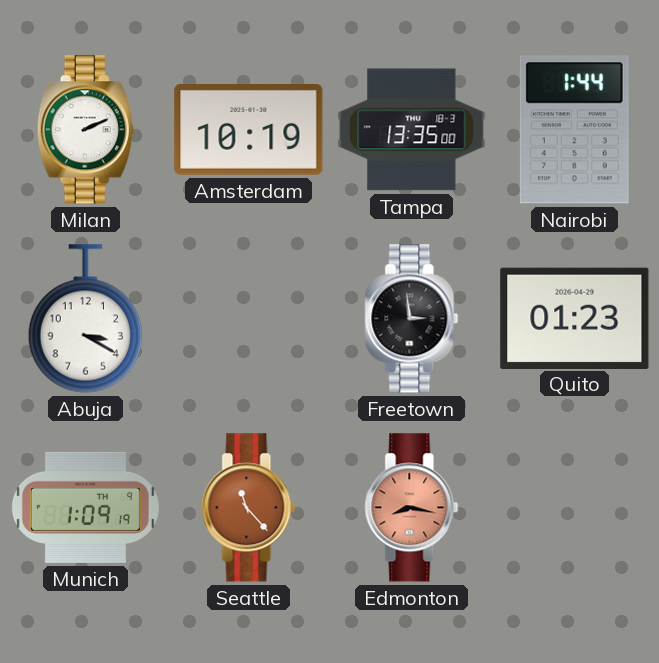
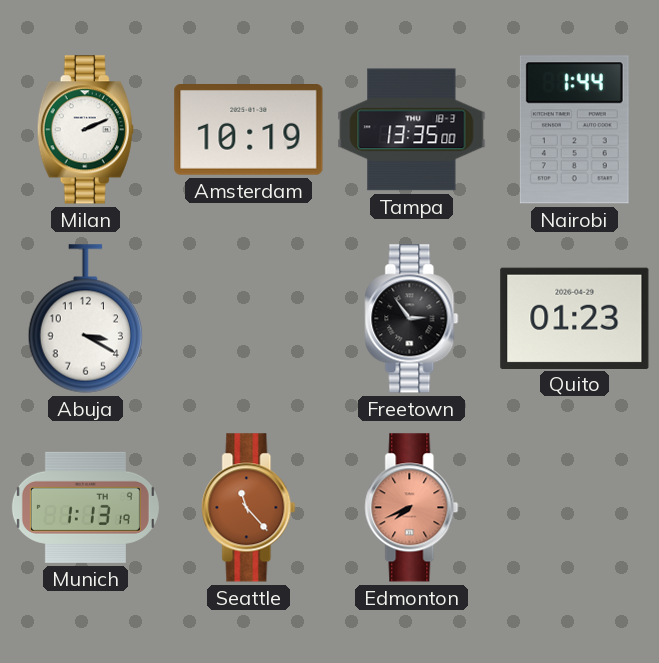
Freetown: 2:59 -> 2:54 (412, 319)
Munich: 1:09 -> 1:13 (85, 507)
Edmonton: 8:17 -> 7:41 (412, 508)
